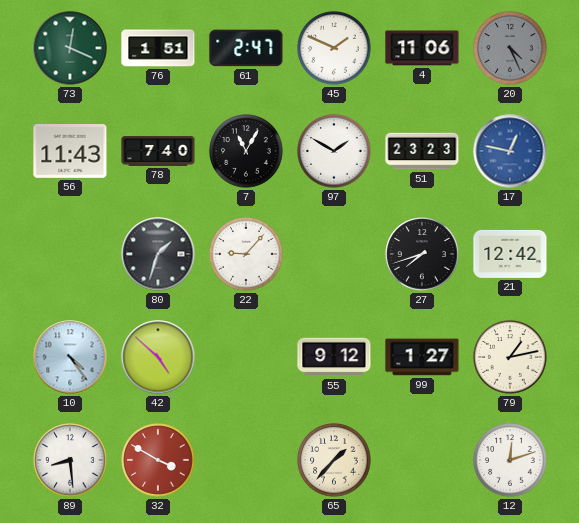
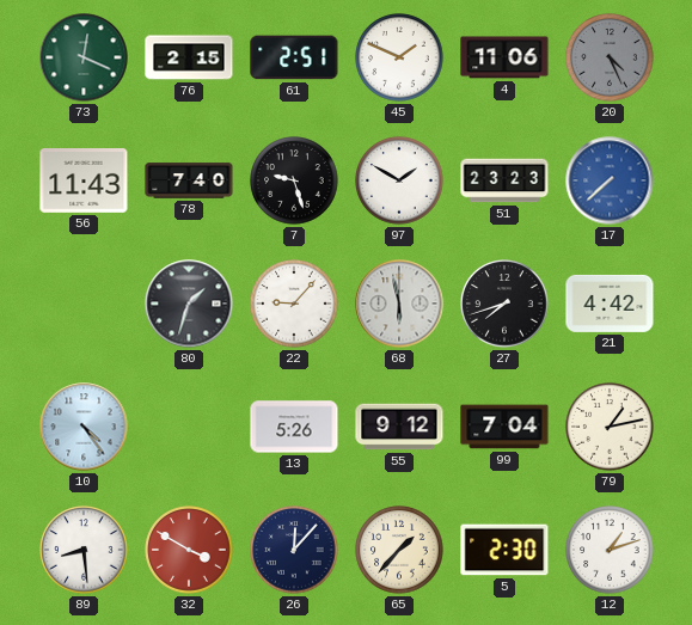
76: 1:51 -> 2:15 (189, 57)
61: 2:47 -> 2:51 (294, 57)
7: 11:05 -> 9:27 (294, 180)
17: 12:47 -> 7:38 (610, 180)
68: none -> 5:58 (399, 304)
21: 12:42 -> 4:42 (610, 304)
42: 4:52 -> none (158, 357)
13: none -> 5:26 (294, 427)
99: 1:27 -> 7:04 (504, 427)
26: none -> 12:07 (294, 550)
5: none -> 2:30 (504, 550)
12: 12:12 -> 1:12 (610, 550)
